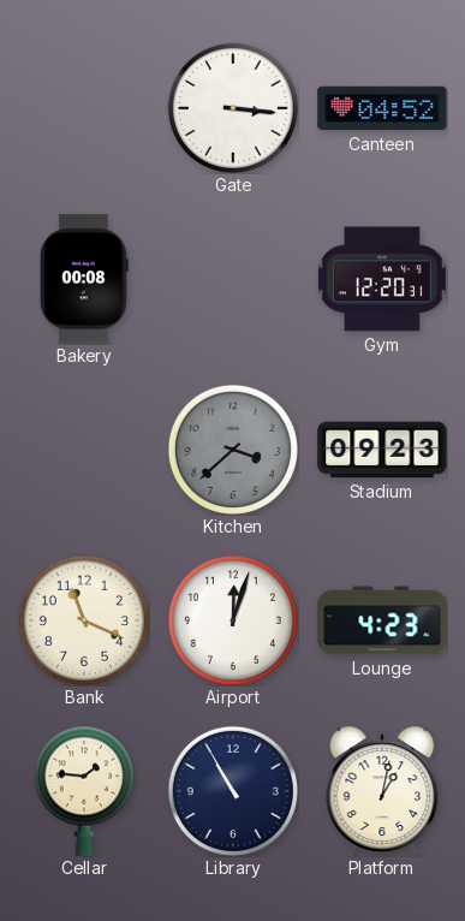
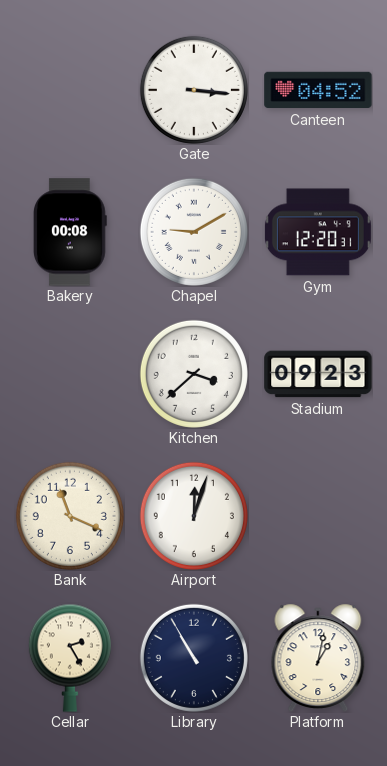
Chapel: none -> 9:10 (194, 232)
Kitchen dial: grey -> white (194, 374)
Lounge: 4:23 -> none (382, 620)
Cellar: 1:46 -> 2:25 (70, 658)
